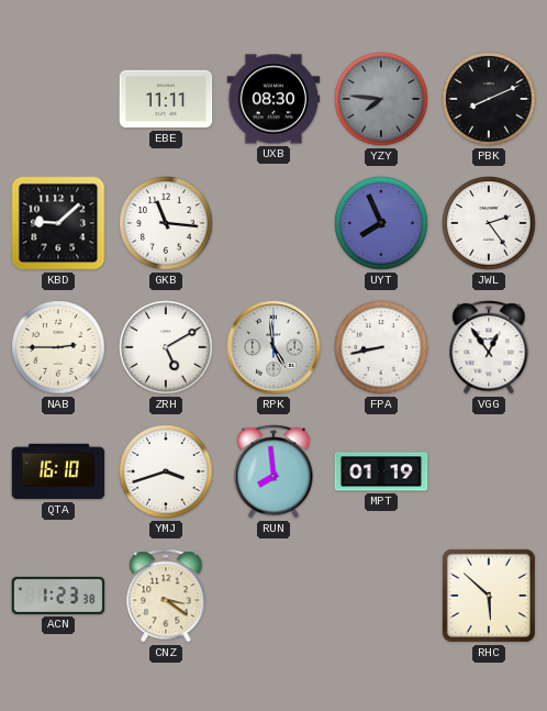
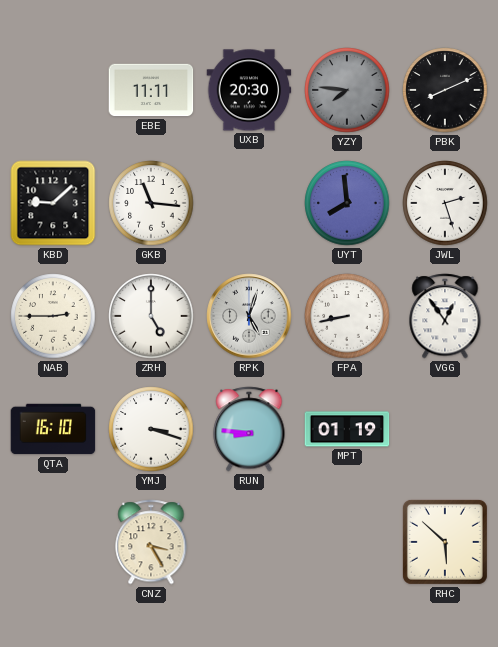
UXB: 08:30 -> 20:30 (249, 90)
UYT: 7:56 -> 7:59 (347, 203)
JWL: 2:24 -> 2:27 (445, 203)
ZRH: 5:10 -> 5:00 (151, 316)
RPK: 4:59 -> 5:03 (249, 316)
YMJ: 3:42 -> 3:18 (151, 429)
RUN: 7:59 -> 8:46 (249, 429)
ACN: 1:23 -> none (58, 596)
CNZ: 3:21 -> 3:25 (151, 542)
